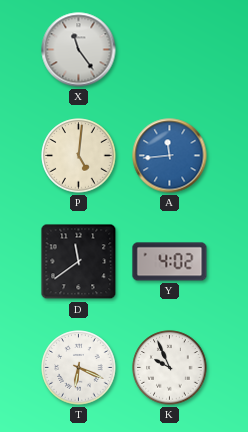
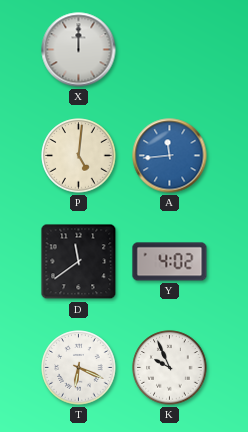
X: 11:24 -> 12:00 (79, 50)
